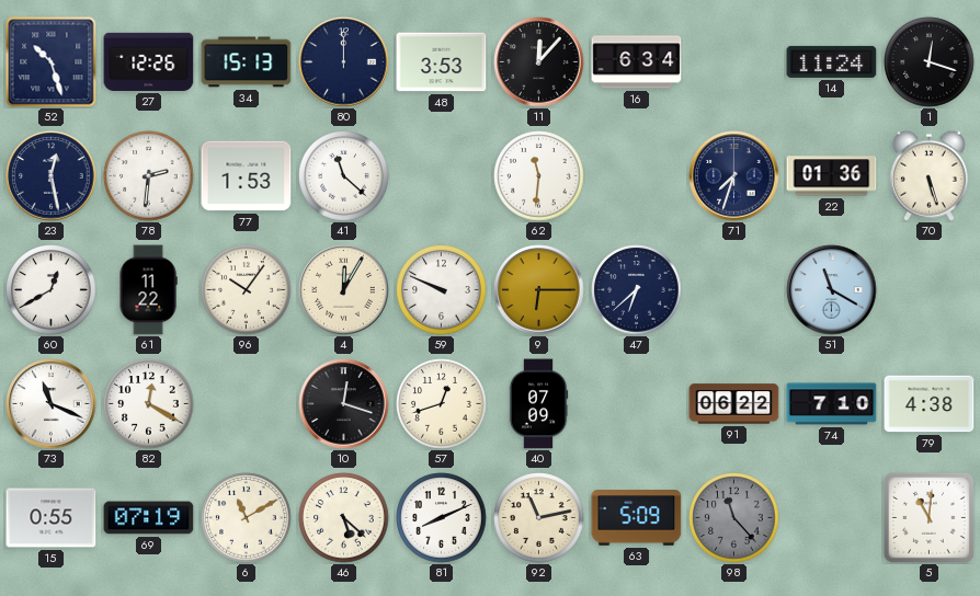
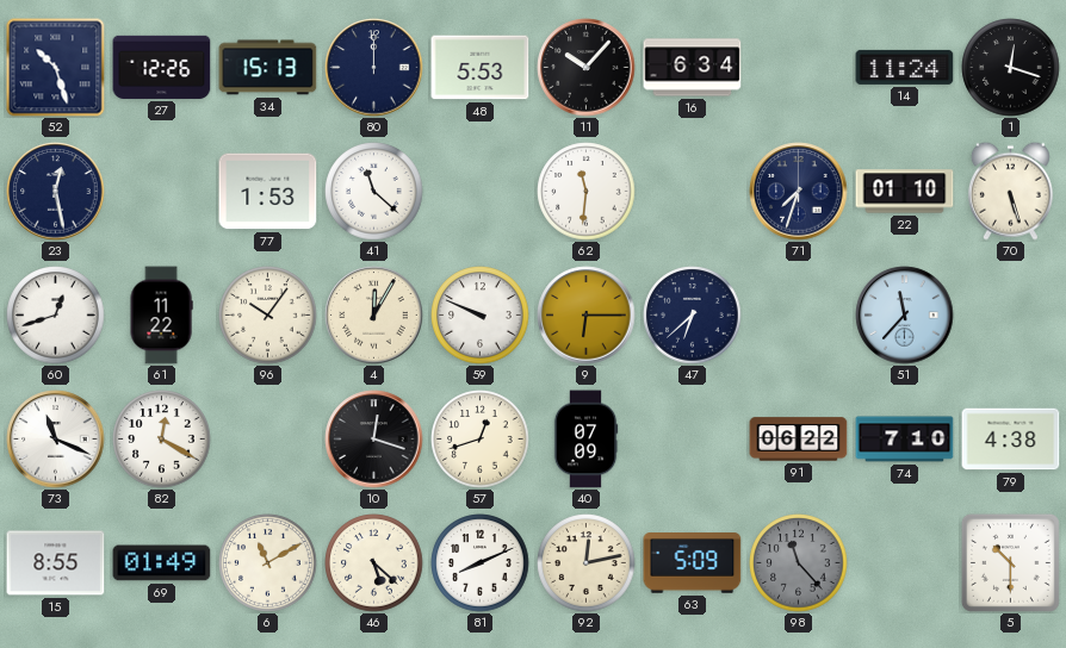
48: 3:53 -> 5:53 (481, 68)
11: 12:07 -> 10:07 (587, 68)
78: 2:31 -> none (149, 176)
22: 01:36 -> 01:10 (905, 192)
60: 12:40 -> 12:42 (56, 316)
51: 11:20 -> 11:37 (905, 316)
15: 0:55 -> 8:55 (56, 563)
69: 07:19 -> 01:49 (162, 563)
92: 11:13 -> 12:13 (587, 563)
5: 11:01 -> 10:30 (1010, 562)
